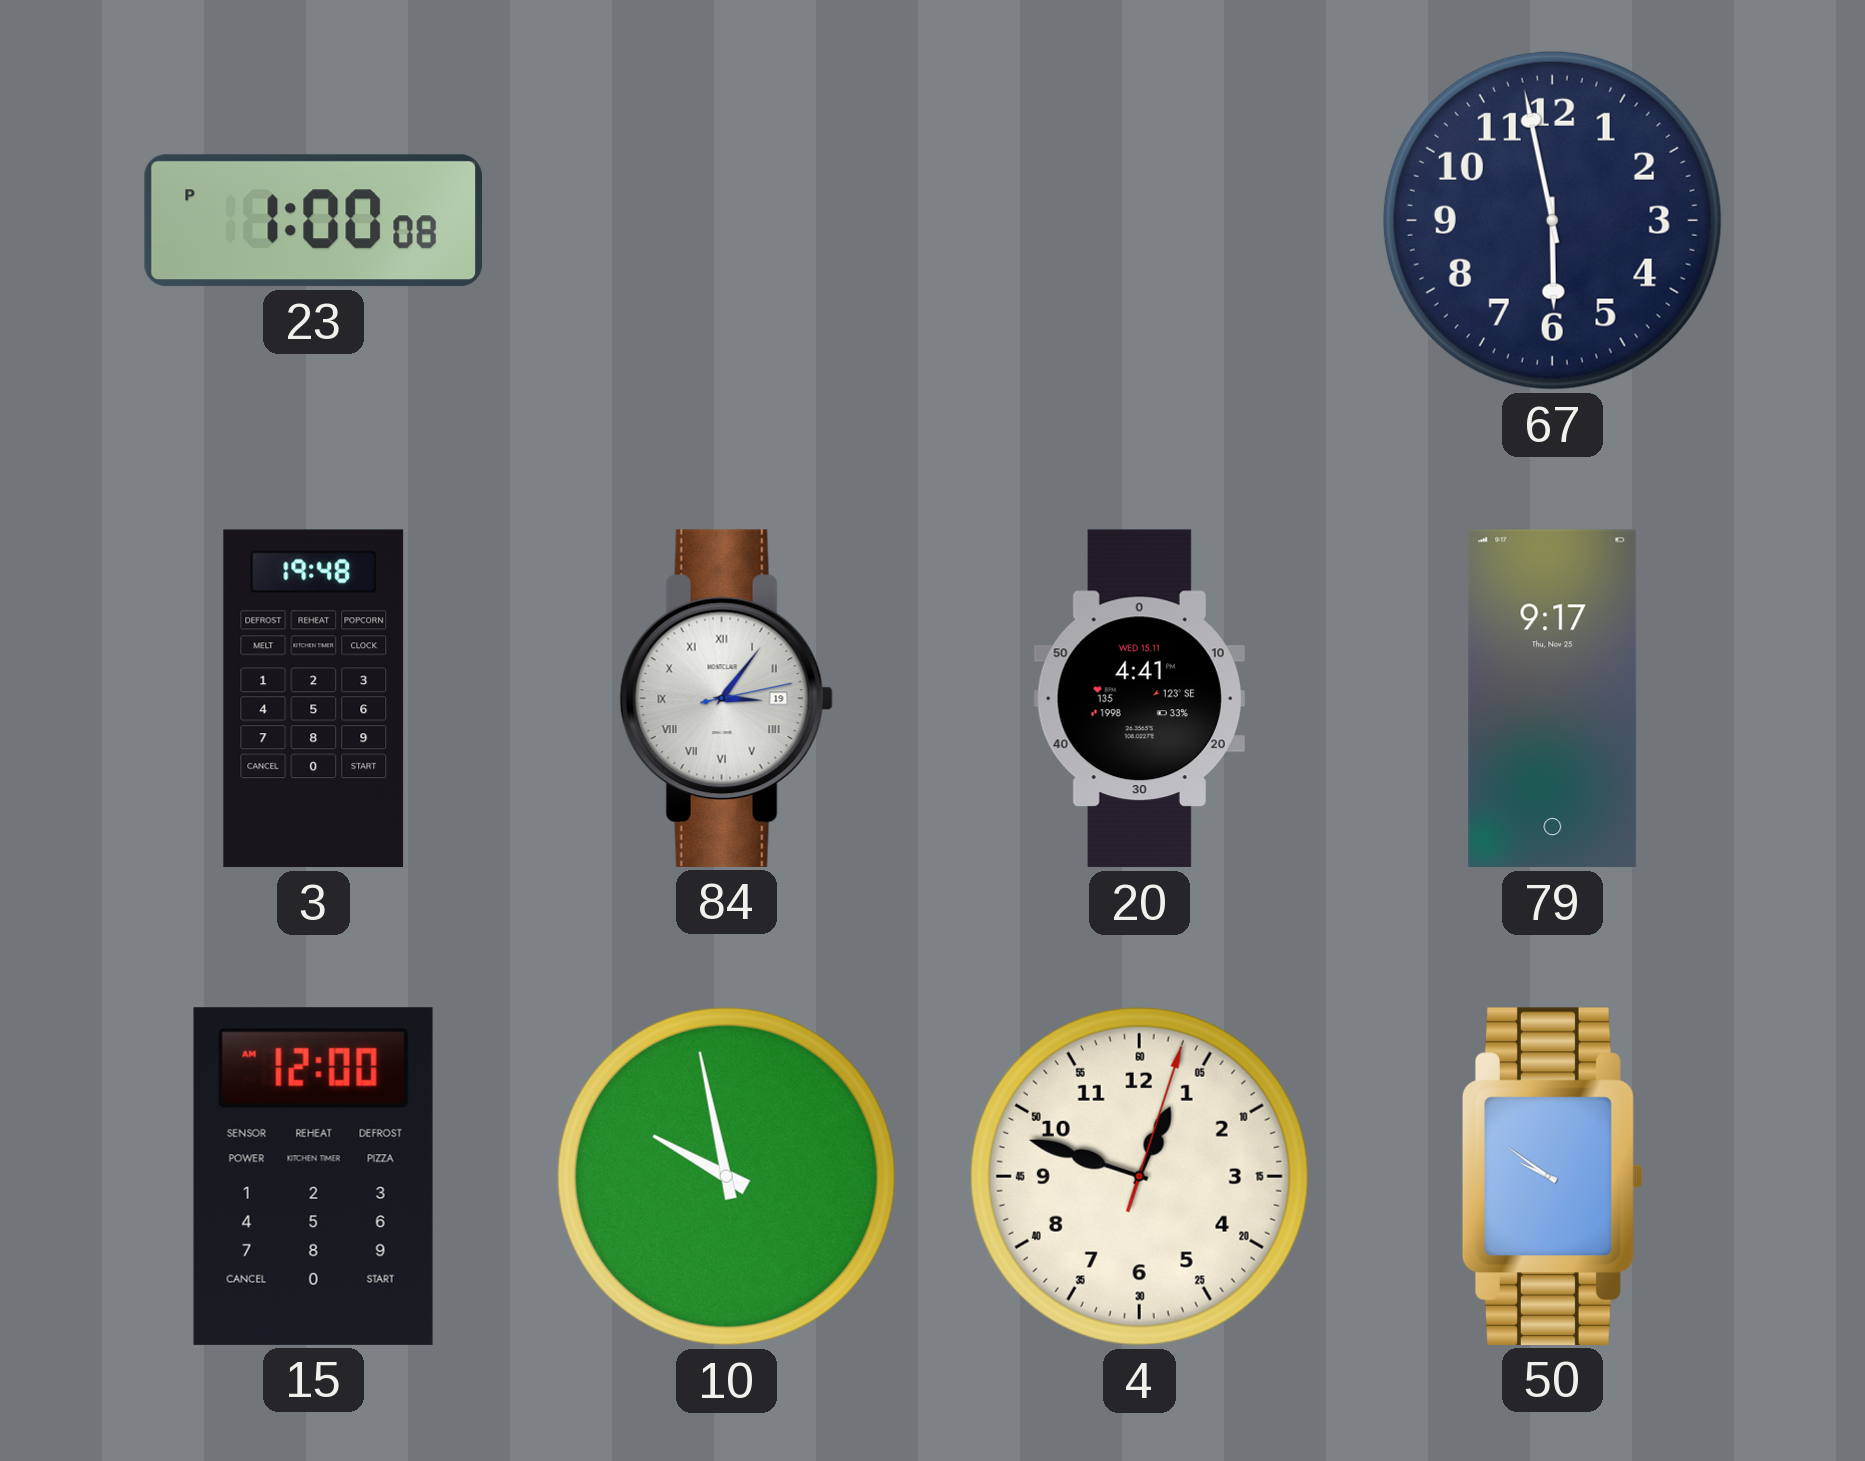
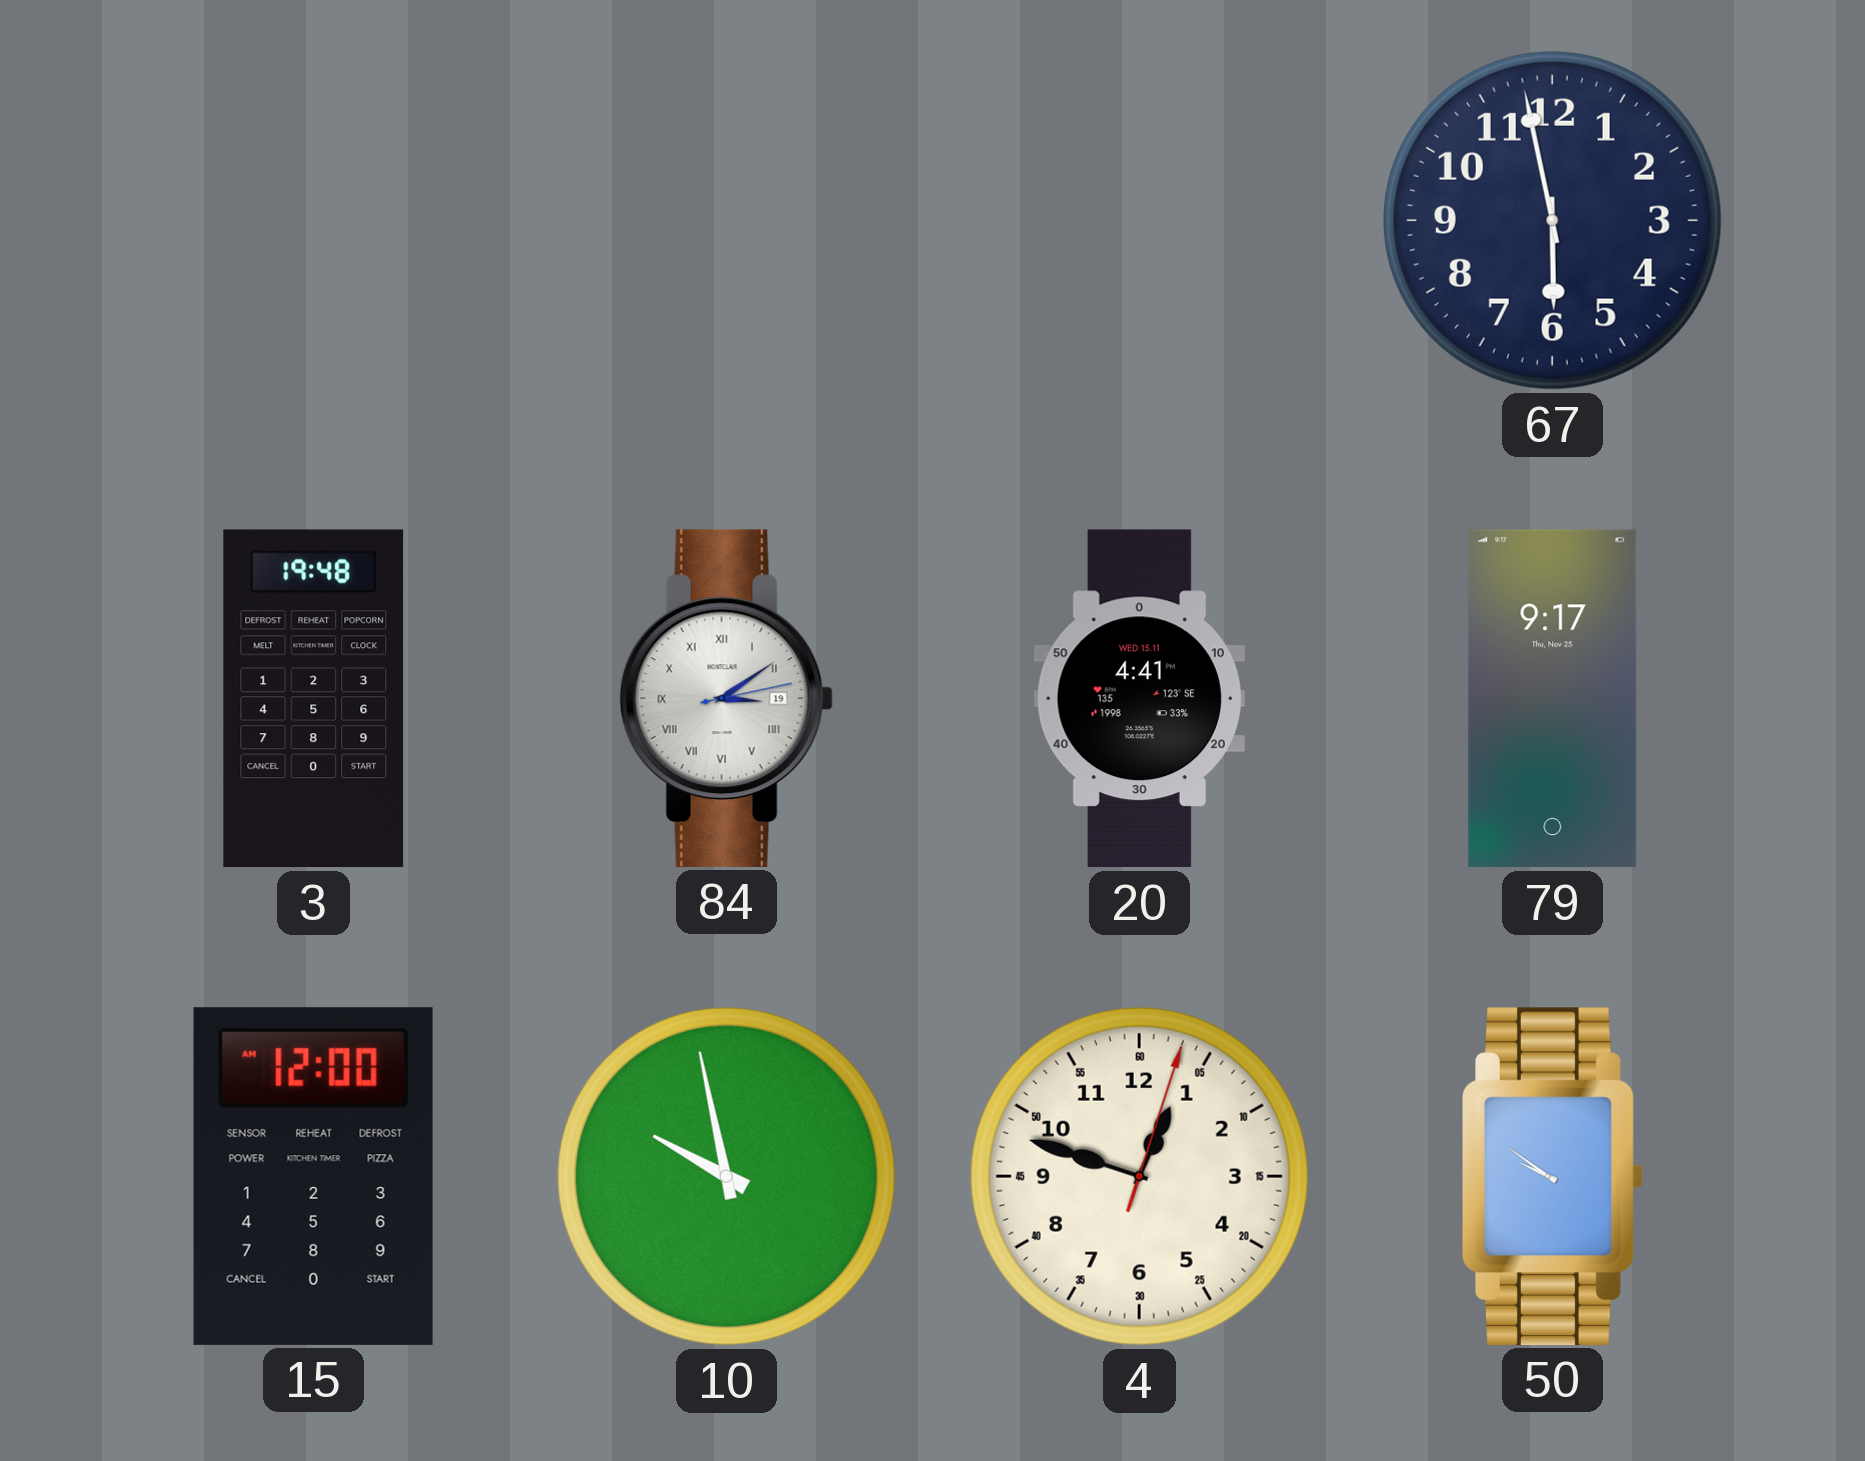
23: 1:00 -> none (313, 221)
84: 3:06 -> 3:09 (726, 698)
